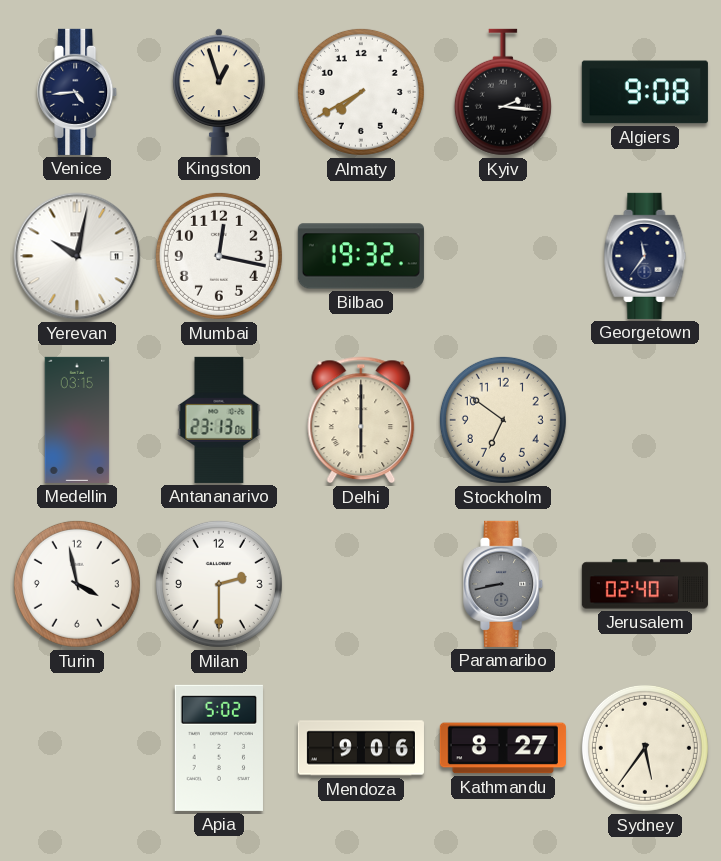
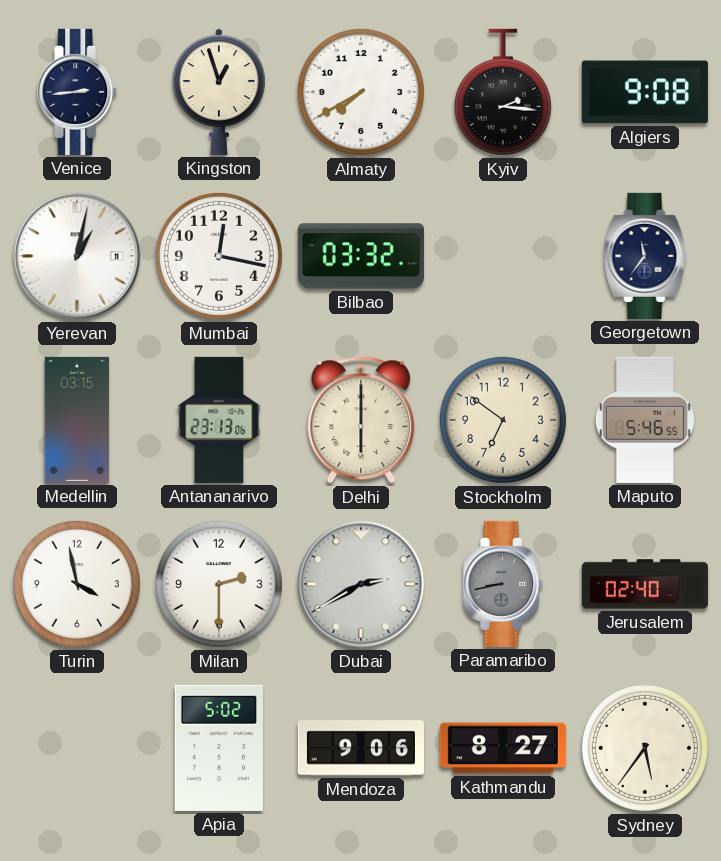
Venice: 4:44 -> 2:44 (78, 92)
Yerevan: 10:02 -> 1:02 (77, 256)
Bilbao: 19:32 -> 03:32 (361, 256)
Maputo: none -> 5:46 (645, 420)
Dubai: none -> 2:40 (361, 584)
